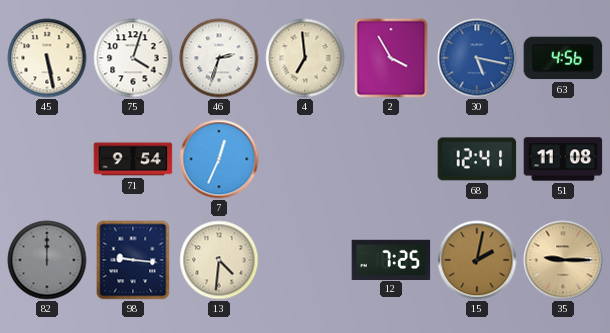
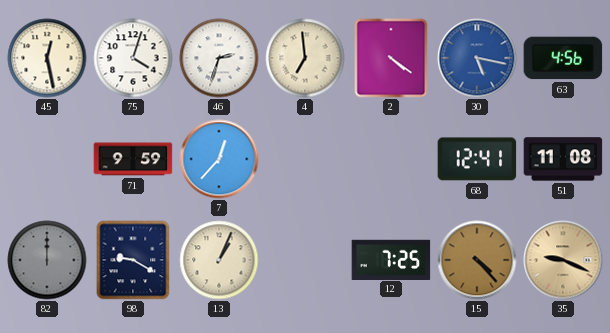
45: 5:28 -> 12:28 (47, 58)
2: 3:55 -> 4:21 (391, 58)
71: 9:54 -> 9:59 (133, 159)
7: 12:34 -> 12:37 (219, 159)
98: 9:16 -> 9:20 (133, 260)
13: 4:31 -> 1:04 (219, 260)
15: 2:02 -> 4:23 (477, 260)
35: 9:15 -> 9:19 (563, 260)
